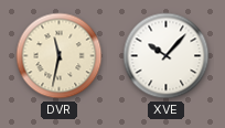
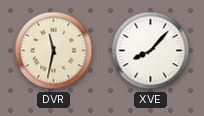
XVE: 10:07 -> 8:07 (151, 51)
